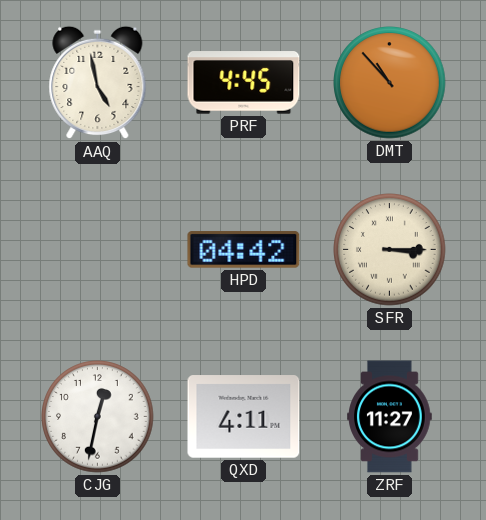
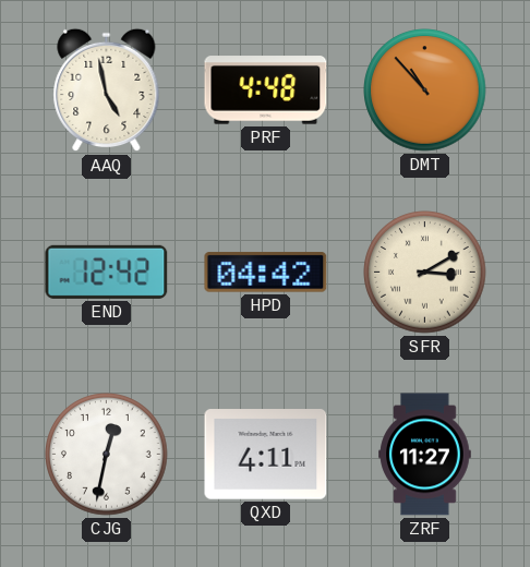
PRF: 4:45 -> 4:48 (266, 91)
END: none -> 12:42 (107, 272)
SFR: 3:15 -> 3:10 (425, 273)
